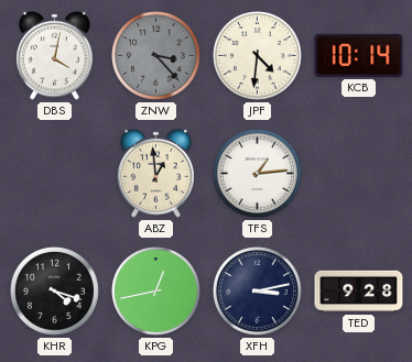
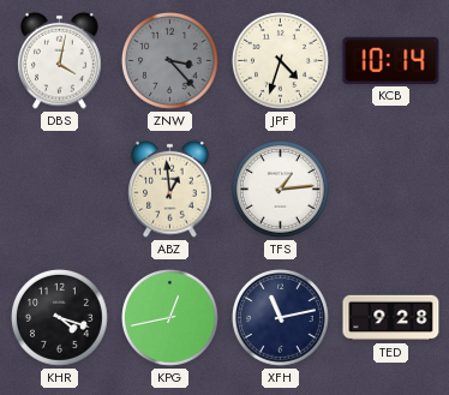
JPF: 4:31 -> 4:33 (281, 61)
XFH: 3:13 -> 11:13 (281, 318)
